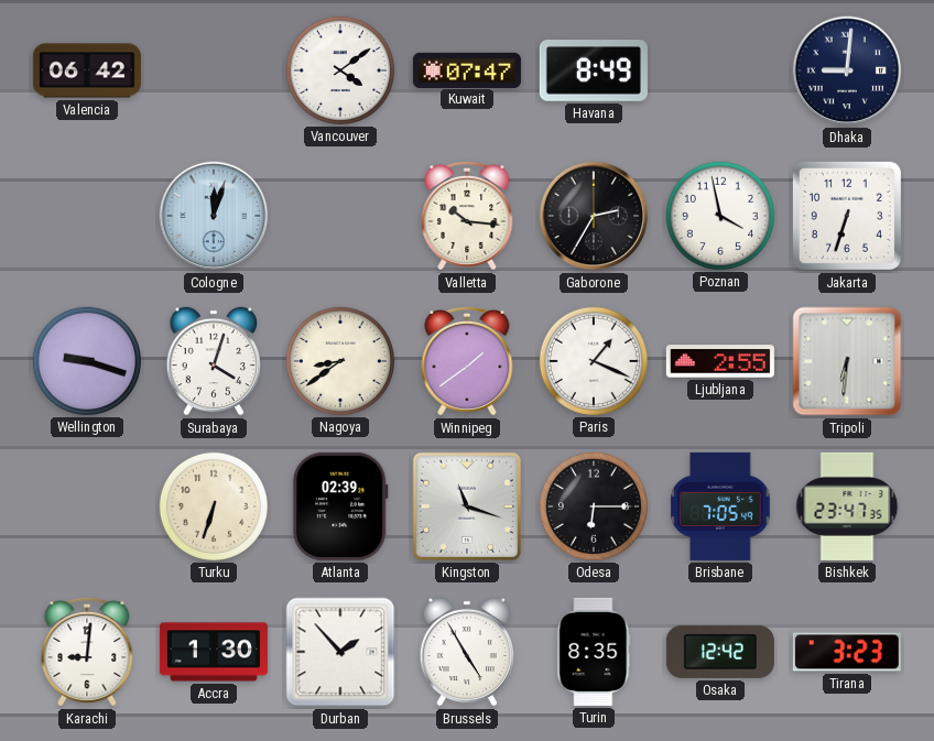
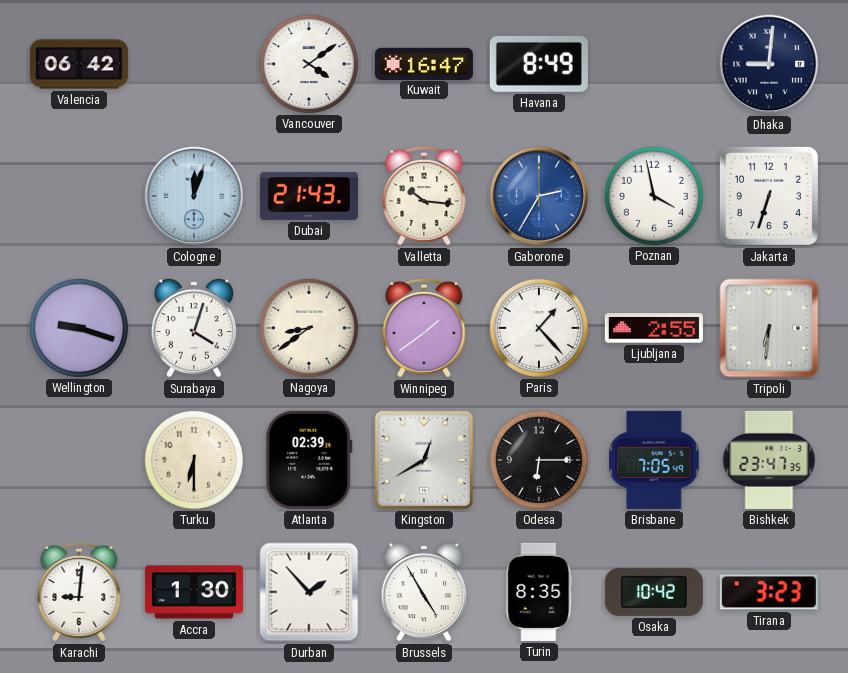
Kuwait: 07:47 -> 16:47 (424, 63)
Dubai: none -> 21:43 (309, 196)
Gaborone dial: black -> blue (539, 196)
Paris: 1:19 -> 1:23 (539, 328)
Turku: 6:33 -> 6:30 (194, 460)
Kingston: 11:18 -> 12:40 (424, 460)
Osaka: 12:42 -> 10:42 (654, 592)
